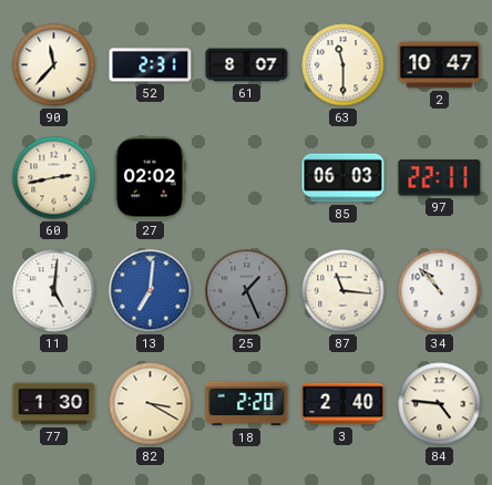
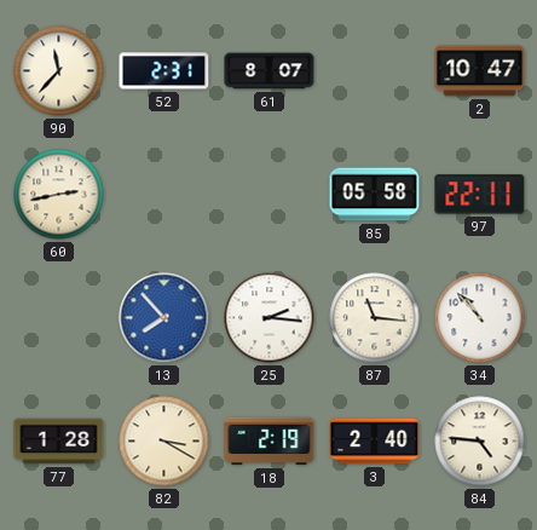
63: 11:30 -> none (344, 65)
27: 02:02 -> none (150, 178)
85: 06:03 -> 05:58 (375, 195)
11: 5:01 -> none (54, 291)
13: 7:01 -> 7:53 (164, 318)
25: 1:26 -> 2:16 (270, 318)
25 dial: grey -> white (270, 318)
77: 1:30 -> 1:28 (59, 442)
18: 2:20 -> 2:19 (270, 442)
